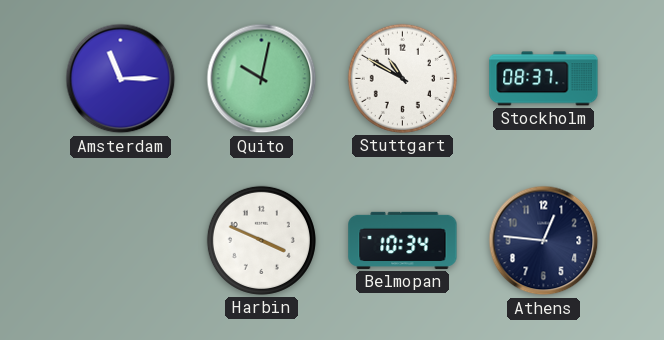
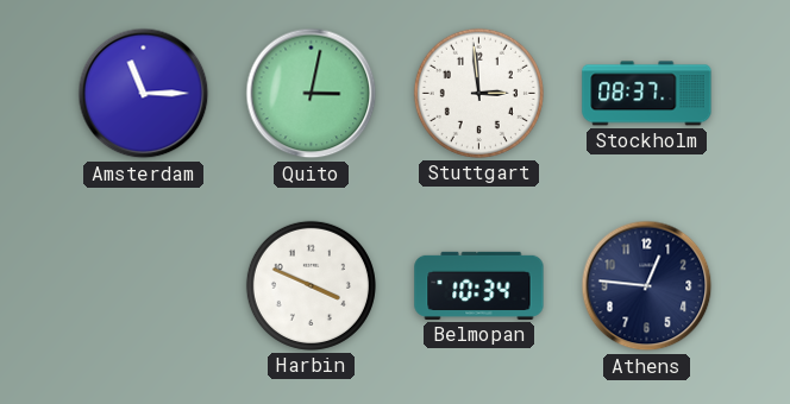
Quito: 10:02 -> 3:02 (312, 94)
Stuttgart: 10:50 -> 2:59 (478, 93)
